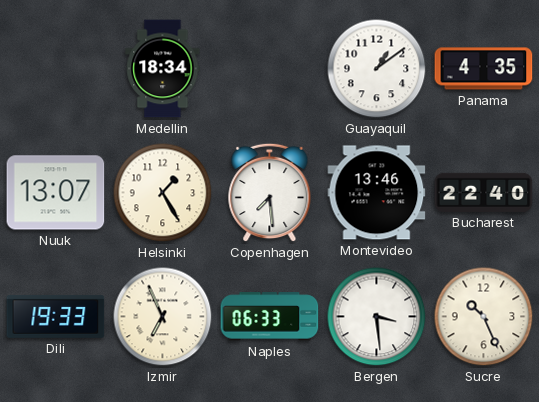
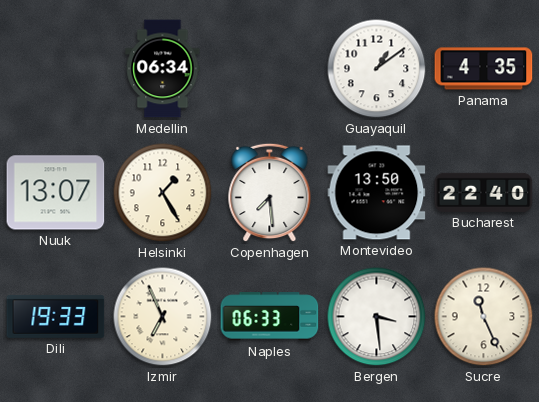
Medellin: 18:34 -> 06:34 (163, 69)
Montevideo: 13:46 -> 13:50 (377, 193)
Sucre: 10:26 -> 11:26 (484, 317)
